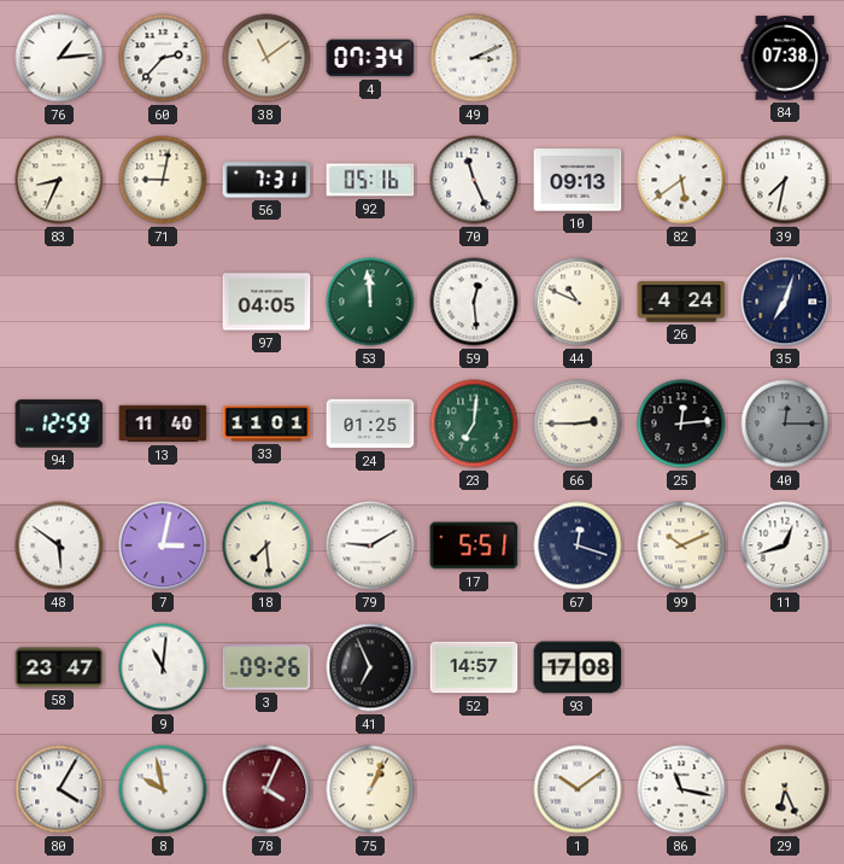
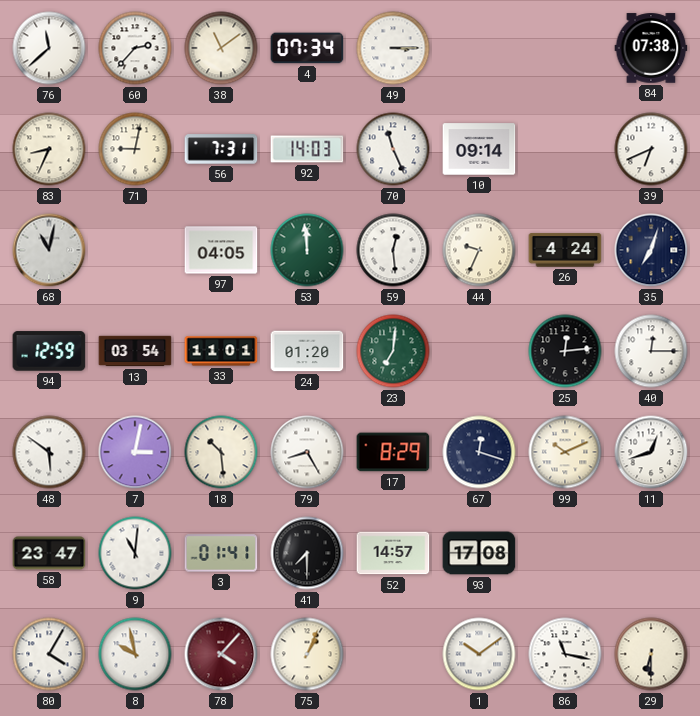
76: 1:14 -> 11:38 (49, 48)
49: 3:11 -> 3:15 (393, 48)
92: 05:16 -> 14:03 (307, 149)
10: 09:13 -> 09:14 (479, 149)
82: 5:39 -> none (681, 180)
39: 7:32 -> 6:41 (651, 149)
68: none -> 11:02 (49, 250)
44: 10:49 -> 9:34 (479, 250)
13: 11:40 -> 03:54 (135, 351)
24: 01:25 -> 01:20 (307, 351)
66: 2:45 -> none (578, 424)
40 dial: grey -> white (651, 351)
18: 7:29 -> 10:29 (221, 452)
79: 9:10 -> 8:25 (307, 452)
17: 5:51 -> 8:29 (393, 452)
3: 09:26 -> 01:41 (221, 553)
41: 6:56 -> 7:30 (307, 553)
78: 4:04 -> 4:07 (221, 654)
29: 6:26 -> 6:30 (651, 654)
